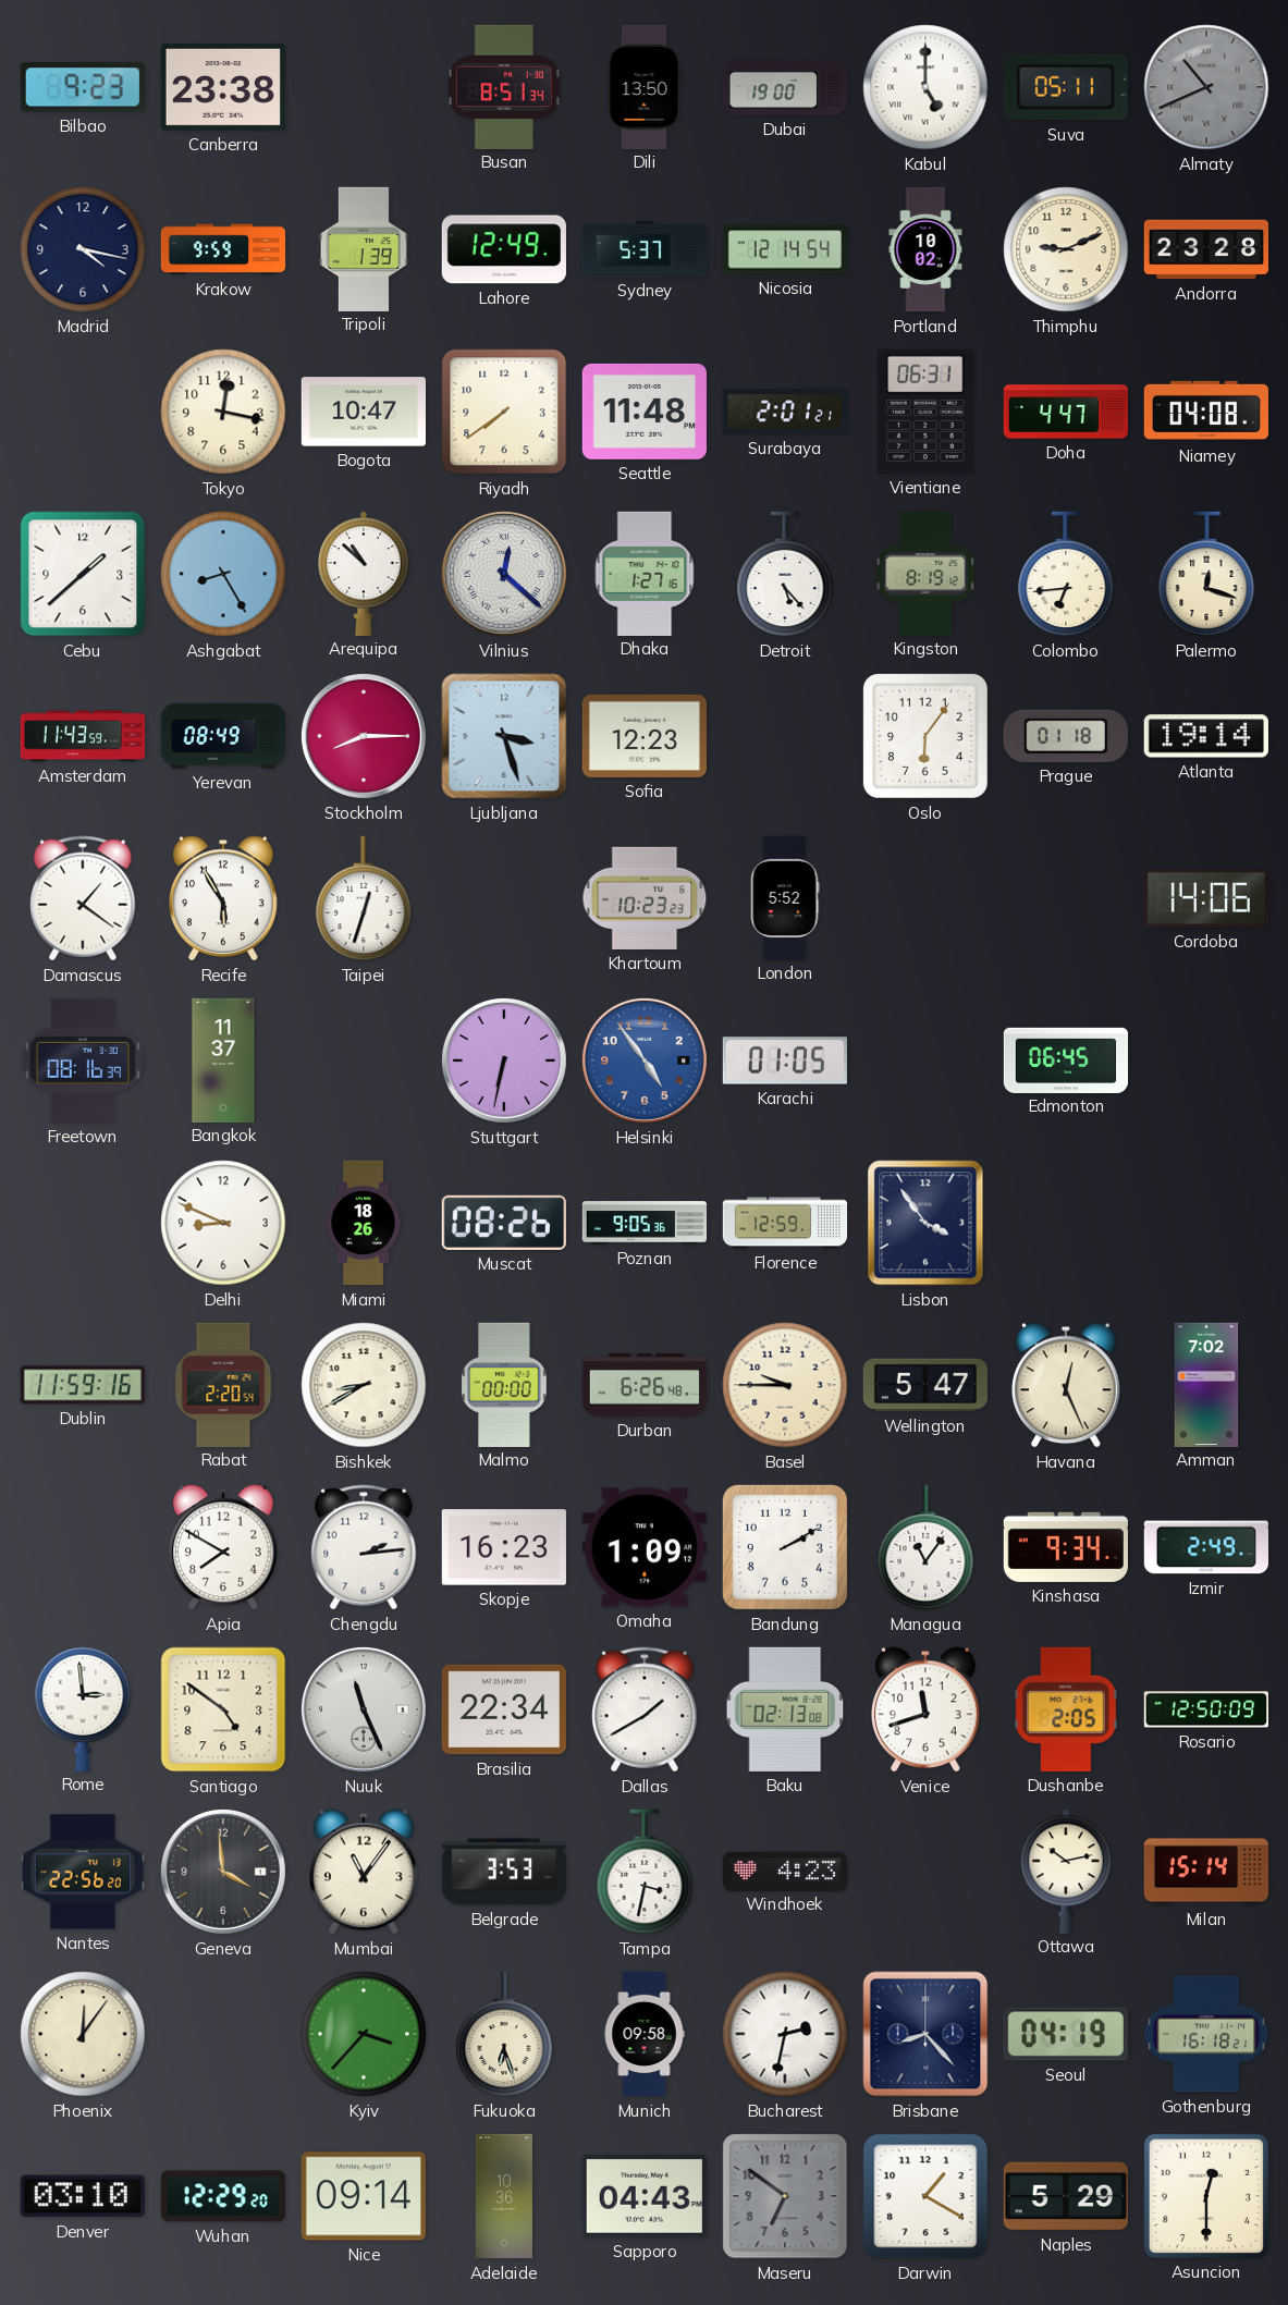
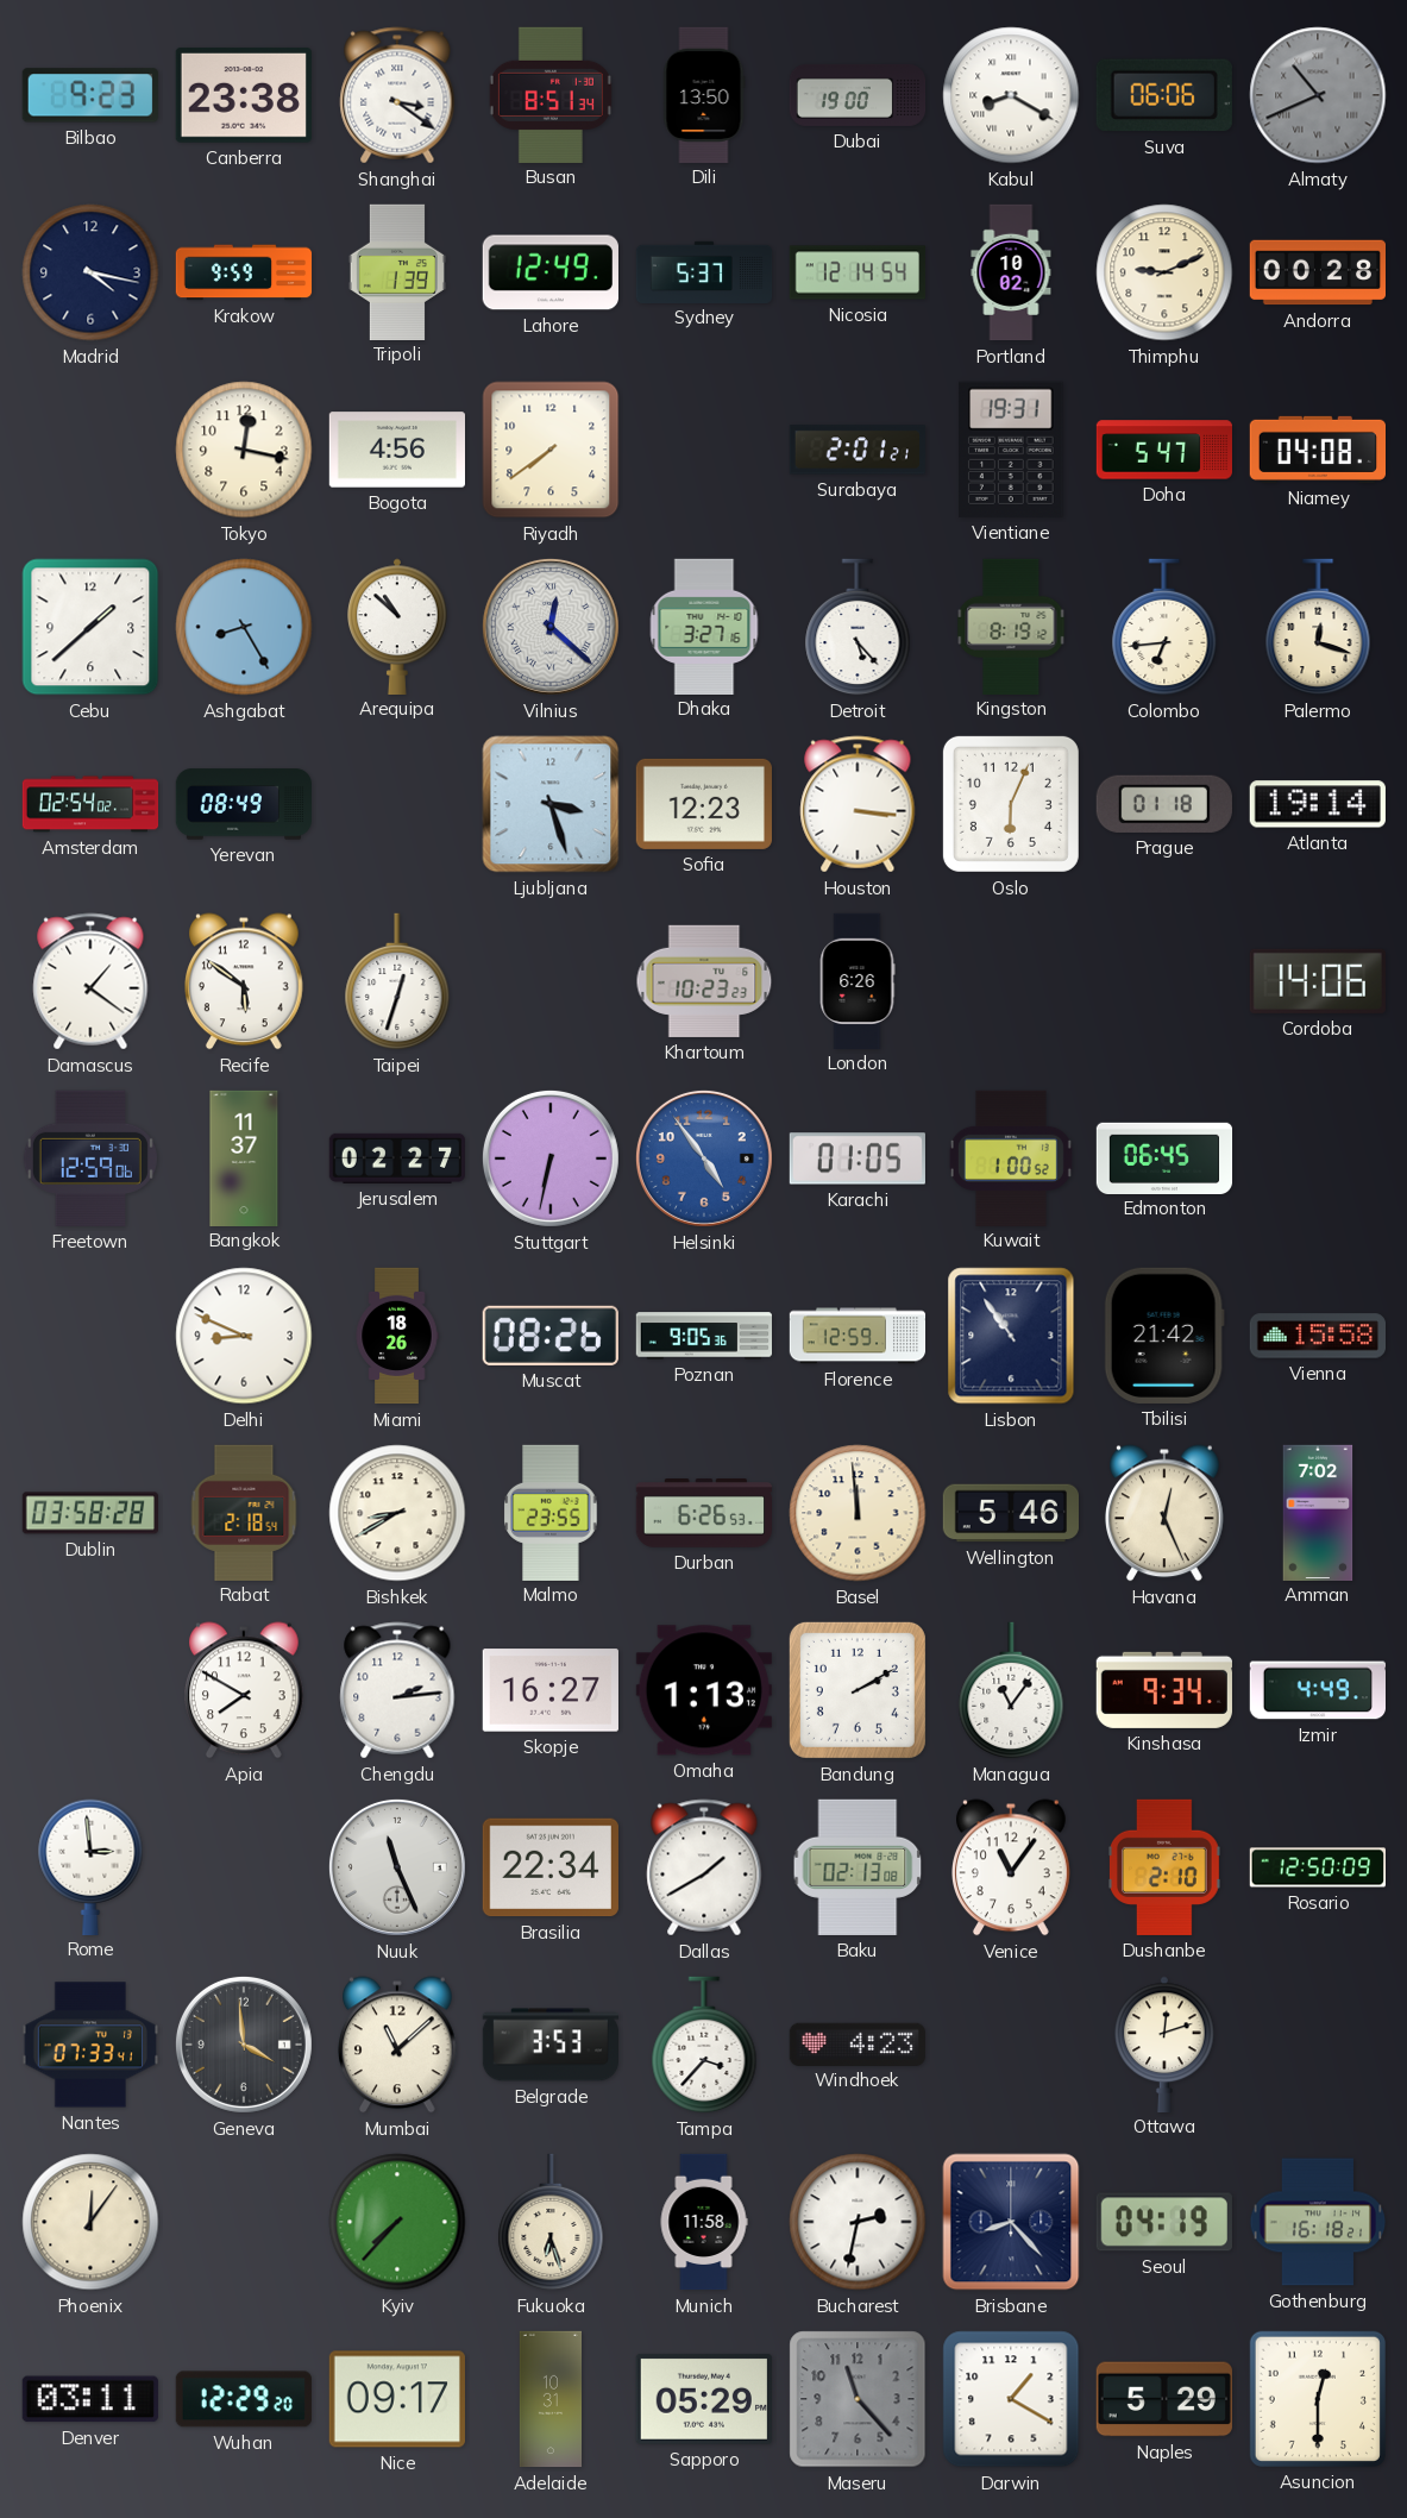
Shanghai: none -> 3:21 (397, 95)
Kabul: 5:00 -> 8:20 (1011, 95)
Suva: 05:11 -> 06:06 (1164, 95)
Andorra: 23:28 -> 00:28 (1317, 272)
Bogota: 10:47 -> 4:56 (396, 450)
Seattle: 11:48 -> none (645, 412)
Vientiane: 06:31 -> 19:31 (1011, 450)
Doha: 4:47 -> 5:47 (1163, 450)
Dhaka: 1:27 -> 3:27 (704, 626)
Amsterdam: 11:43 -> 02:54 (90, 804)
Stockholm: 8:15 -> none (364, 736)
Houston: none -> 3:16 (858, 804)
Oslo: 6:06 -> 6:04 (1011, 804)
Recife: 5:55 -> 5:51 (245, 981)
London: 5:52 -> 6:26 (858, 980)
Freetown: 08:16 -> 12:59 (90, 1158)
Jerusalem: none -> 02:27 (396, 1158)
Kuwait: none -> 1:00 (1011, 1157)
Lisbon: 3:54 -> 10:54 (1011, 1336)
Tbilisi: none -> 21:42 (1164, 1336)
Vienna: none -> 15:58 (1317, 1336)
Dublin: 11:59 -> 03:58 (89, 1513)
Rabat: 2:20 -> 2:18 (244, 1512)
Malmo: 00:00 -> 23:55 (551, 1512)
Durban: 6:26:48 -> 6:26:53 (703, 1514)
Basel: 9:45 -> 11:59 (858, 1513)
Wellington: 5:47 -> 5:46 (1010, 1513)
Skopje: 16:23 -> 16:27 (551, 1690)
Omaha: 1:09 -> 1:13 (704, 1690)
Izmir: 2:49 -> 4:49 (1317, 1690)
Santiago: 4:51 -> none (223, 1709)
Venice: 11:42 -> 11:06 (1012, 1867)
Dushanbe: 2:05 -> 2:10 (1164, 1867)
Nantes: 22:56 -> 07:33 (89, 2045)
Mumbai: 11:06 -> 11:08 (398, 2045)
Tampa: 3:32 -> 3:37 (704, 2045)
Ottawa: 10:13 -> 12:12 (1164, 2043)
Milan: 15:14 -> none (1205, 1872)
Kyiv: 3:37 -> 7:37 (397, 2222)
Munich: 09:58 -> 11:58 (704, 2222)
Denver: 03:10 -> 03:11 (90, 2399)
Nice: 09:14 -> 09:17 (397, 2399)
Adelaide: 10:36 -> 10:31 (549, 2399)
Sapporo: 04:43 -> 05:29 (704, 2399)
Maseru: 6:51 -> 11:23 (858, 2399)
